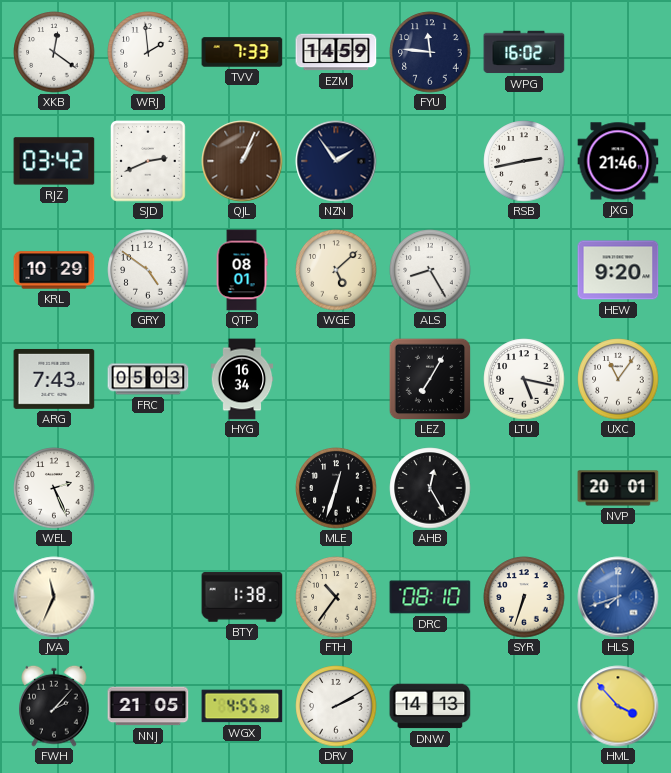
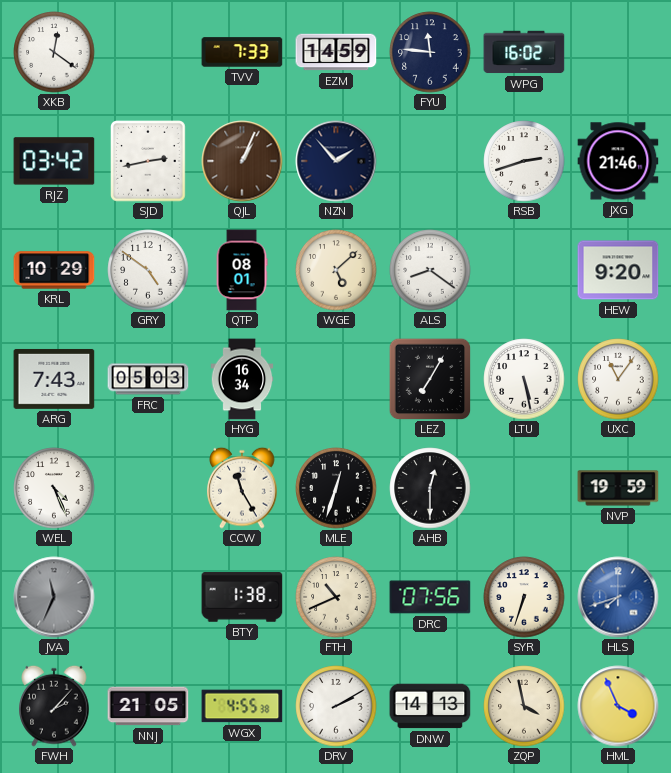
WRJ: 1:59 -> none (148, 52)
SJD: 2:41 -> 2:43 (149, 161)
NZN: 1:54 -> 1:53 (336, 161)
RSB: 2:43 -> 2:42 (524, 161)
ALS: 8:25 -> 8:21 (430, 270)
LTU: 5:17 -> 5:28 (524, 379)
WEL: 2:26 -> 4:26 (54, 488)
CCW: none -> 11:25 (242, 488)
AHB: 12:25 -> 12:30 (430, 488)
NVP: 20:01 -> 19:59 (618, 488)
JVA dial: cream -> grey (54, 597)
FTH: 10:36 -> 10:41 (336, 597)
DRC: 08:10 -> 07:56 (430, 597)
ZQP: none -> 3:58 (524, 706)
HML: 3:53 -> 3:56 (618, 706)
